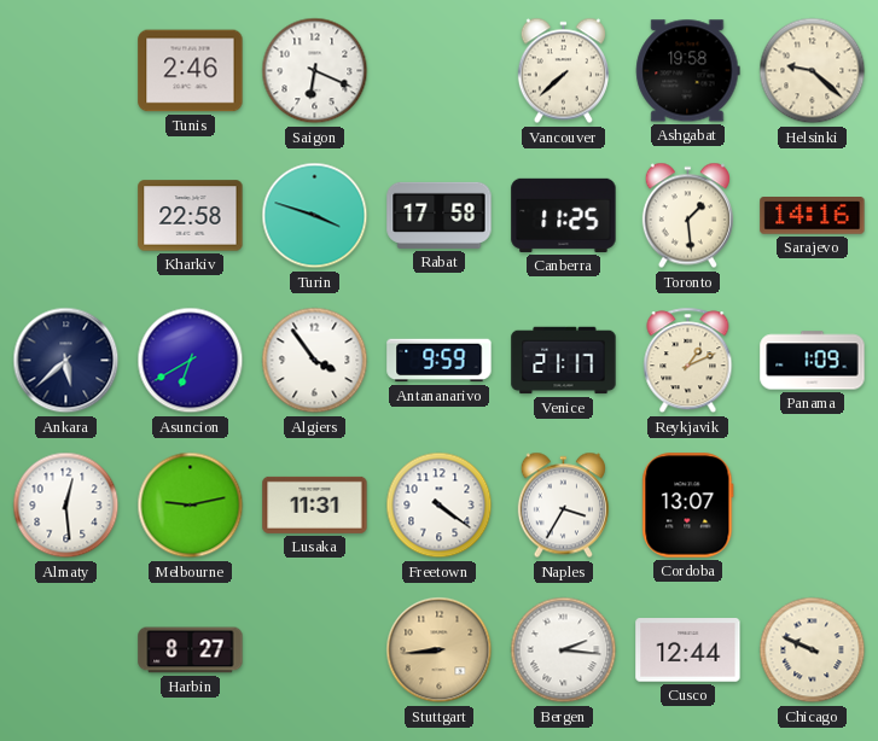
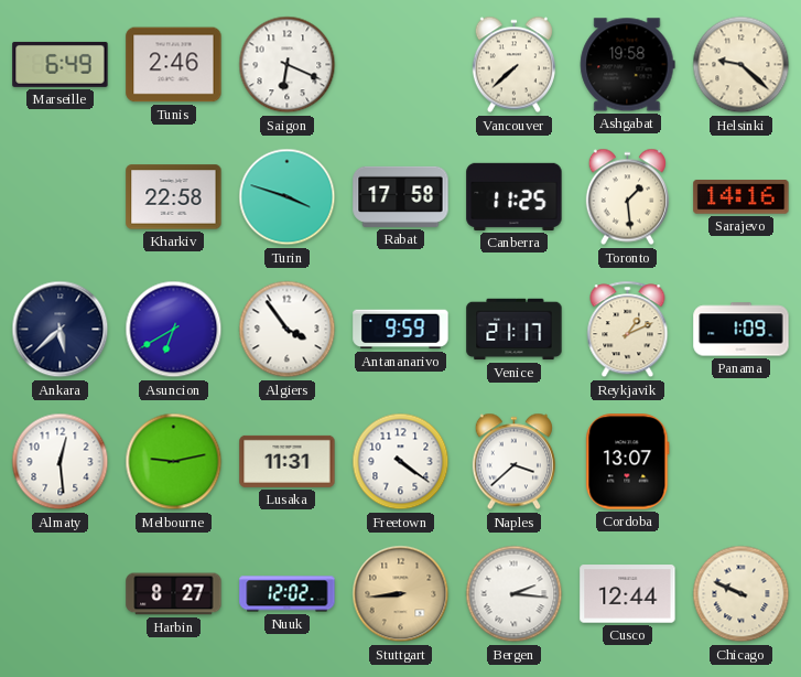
Marseille: none -> 6:49 (61, 64)
Naples: 3:35 -> 3:38 (513, 462)
Nuuk: none -> 12:02 (288, 594)
